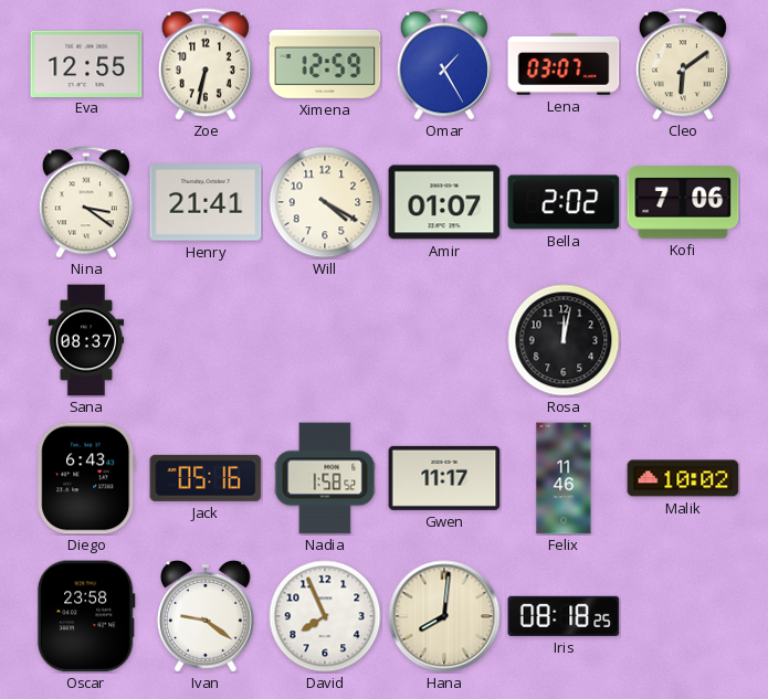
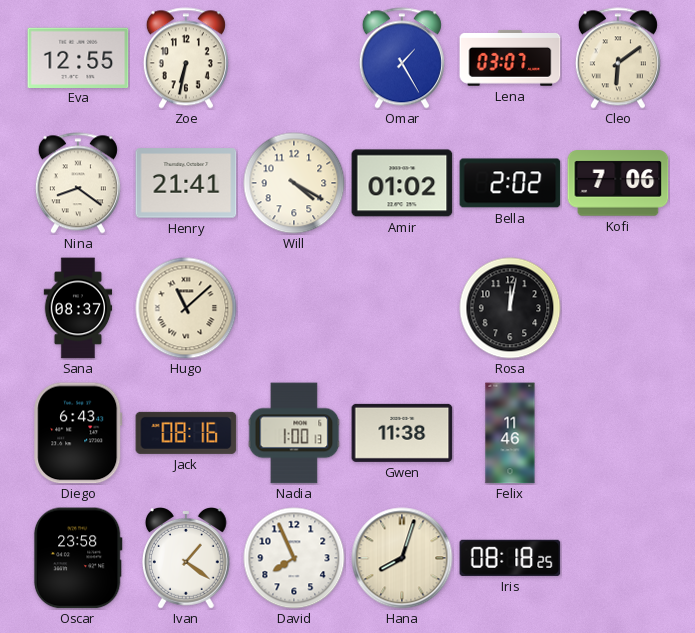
Ximena: 12:59 -> none (325, 64)
Nina: 3:21 -> 8:21 (78, 183)
Amir: 01:07 -> 01:02 (402, 183)
Hugo: none -> 11:08 (186, 308)
Jack: 05:16 -> 08:16 (186, 433)
Nadia: 1:58 -> 1:00 (294, 433)
Gwen: 11:17 -> 11:38 (402, 433)
Malik: 10:02 -> none (683, 478)
Ivan: 9:21 -> 1:21 (186, 559)
Hana: 8:01 -> 8:03 (402, 558)
